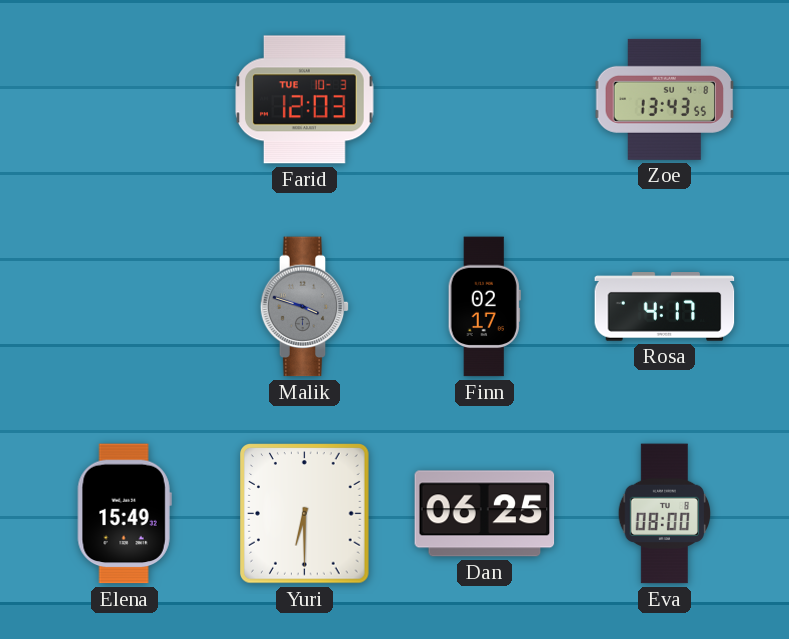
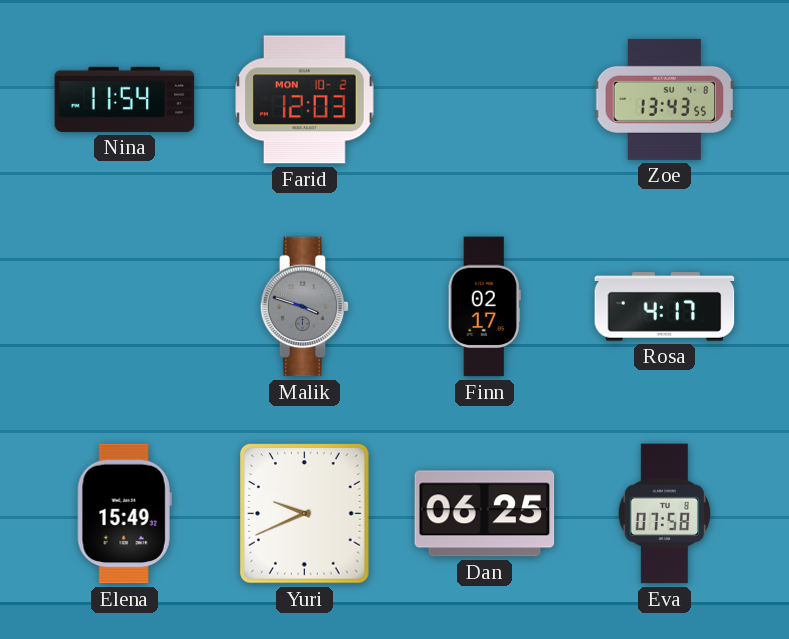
Nina: none -> 11:54 (125, 99)
Farid date: TUE 10-3 -> MON 10-2 (305, 100)
Yuri: 6:30 -> 9:41 (305, 514)
Eva: 08:00 -> 07:58 (665, 514)
